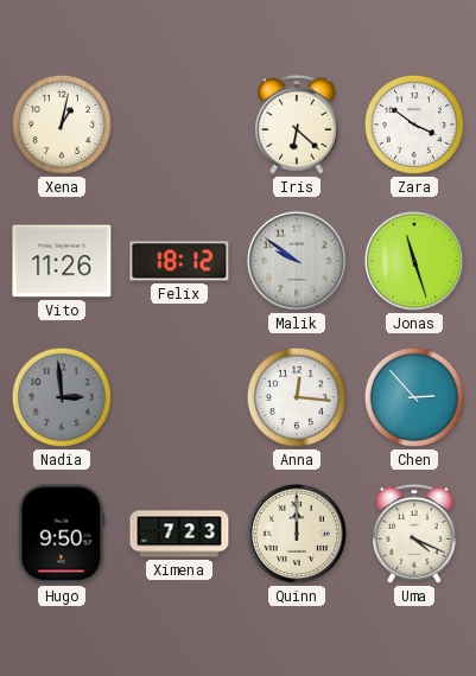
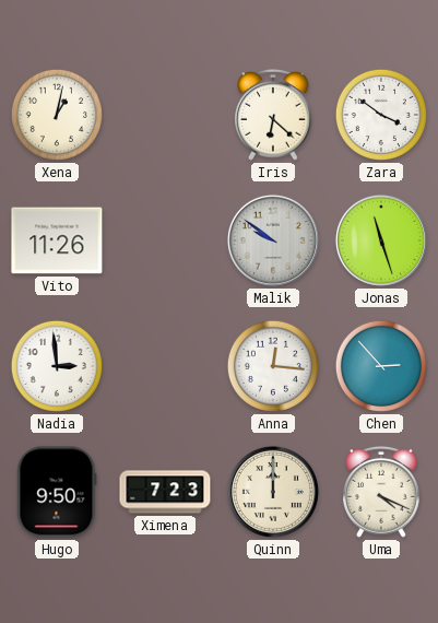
Felix: 18:12 -> none (179, 261)
Nadia dial: grey -> white (57, 366)
